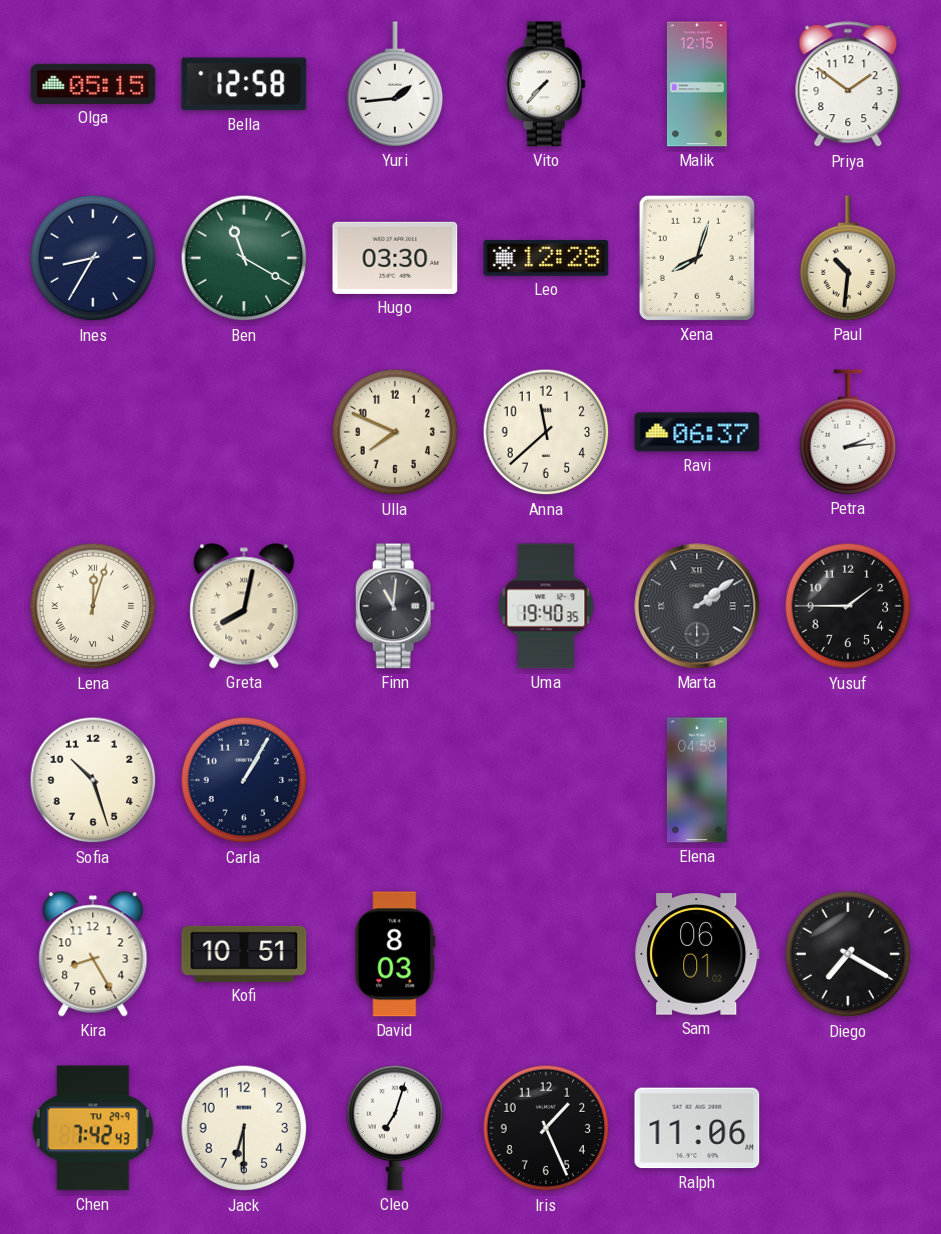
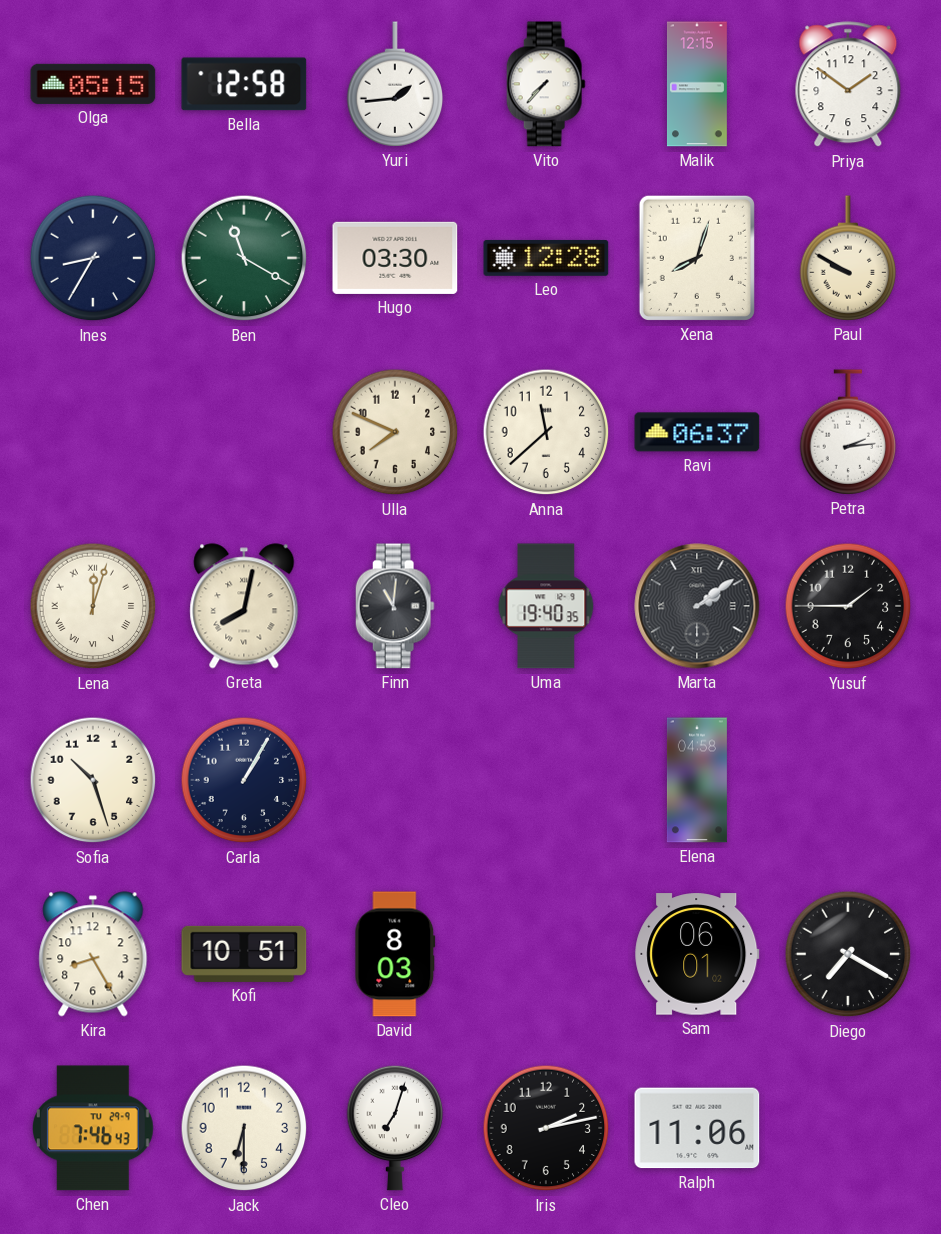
Paul: 10:31 -> 9:50 (848, 258)
Chen: 7:42 -> 7:46 (93, 1128)
Iris: 1:26 -> 2:13 (546, 1128)
